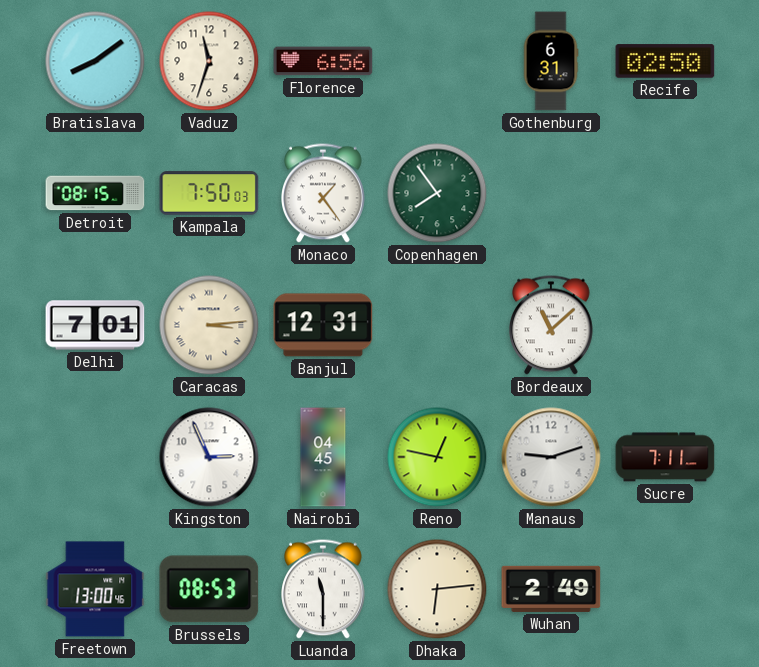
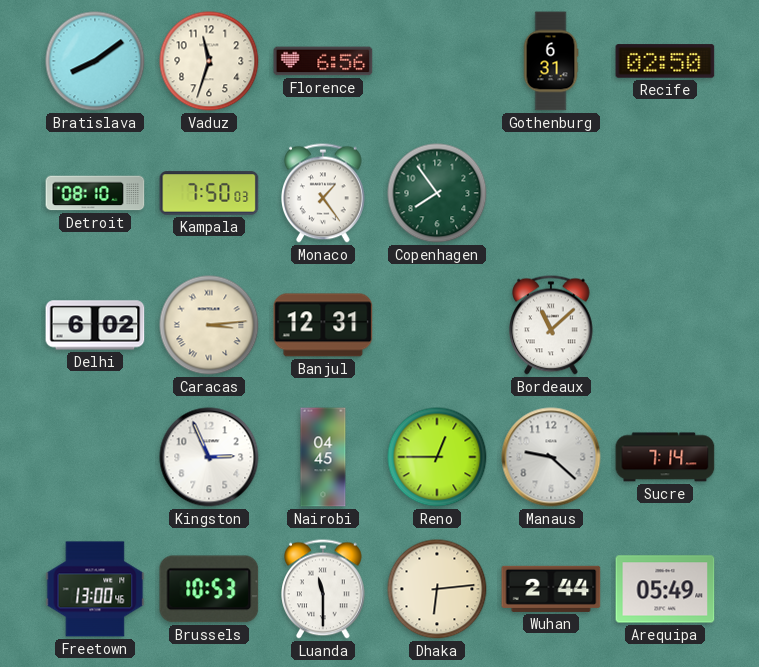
Detroit: 08:15 -> 08:10 (95, 193)
Delhi: 7:01 -> 6:02 (95, 325)
Reno: 12:47 -> 12:45 (437, 457)
Manaus: 9:12 -> 9:22 (551, 457)
Sucre: 7:11 -> 7:14 (665, 457)
Brussels: 08:53 -> 10:53 (209, 589)
Wuhan: 2:49 -> 2:44 (551, 589)
Arequipa: none -> 05:49 (665, 589)
